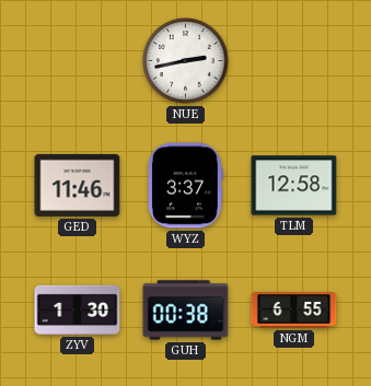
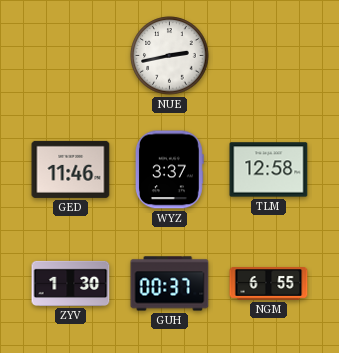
GUH: 00:38 -> 00:37 (170, 284)
